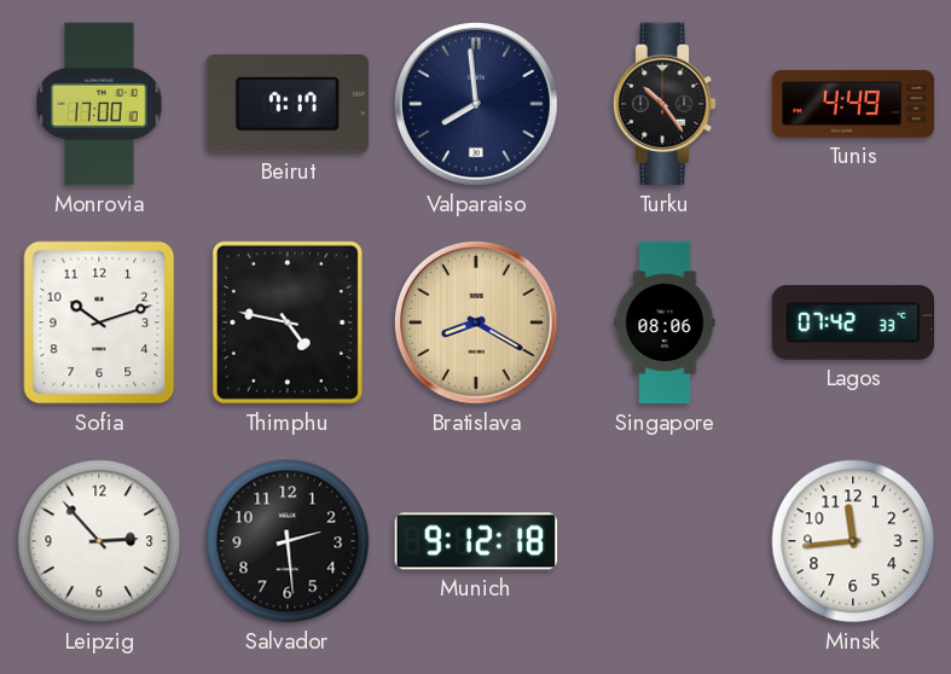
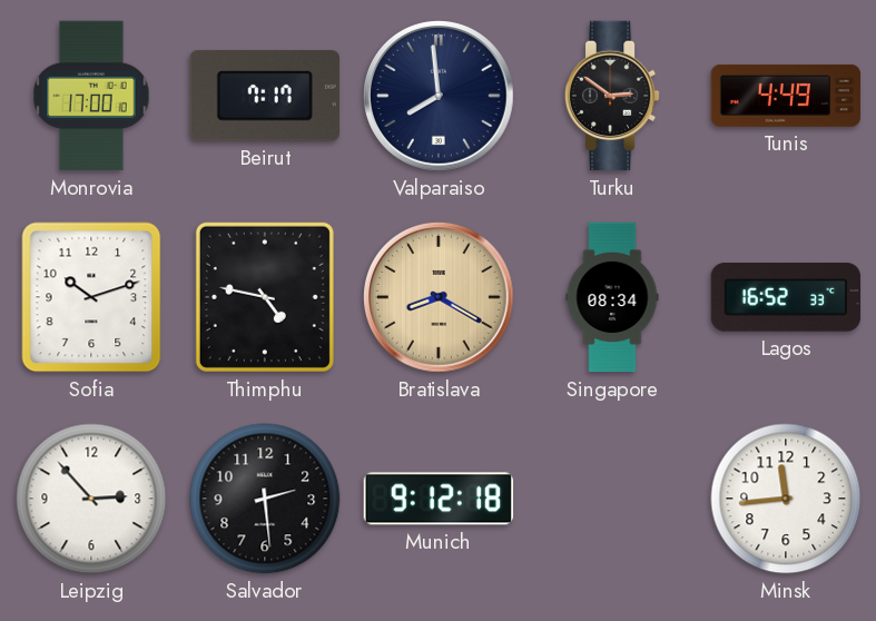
Turku: 10:24 -> 2:51 (612, 96)
Singapore: 08:06 -> 08:34 (612, 297)
Lagos: 07:42 -> 16:52 (785, 297)
